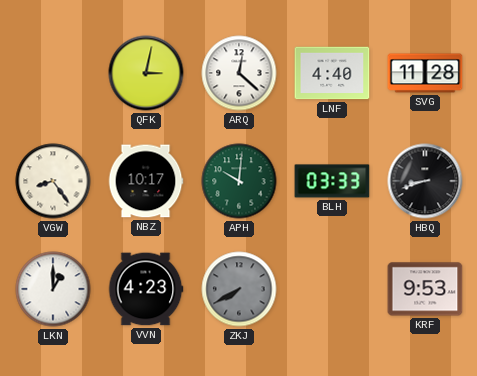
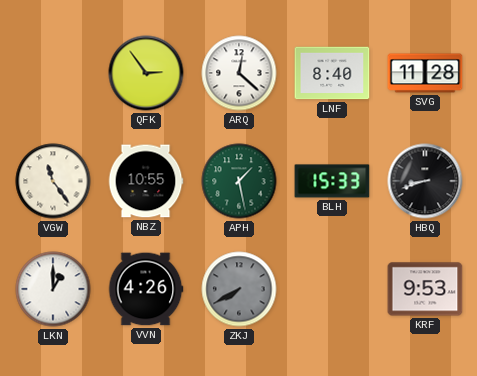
QFK: 3:02 -> 2:54 (146, 73)
LNF: 4:40 -> 8:40 (332, 73)
VGW: 8:24 -> 11:24 (53, 181)
NBZ: 10:17 -> 10:55 (146, 181)
APH: 10:01 -> 1:28 (239, 181)
BLH: 03:33 -> 15:33 (332, 181)
VVN: 4:23 -> 4:26 (146, 289)
